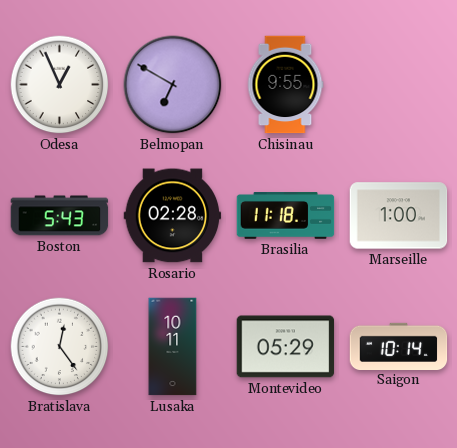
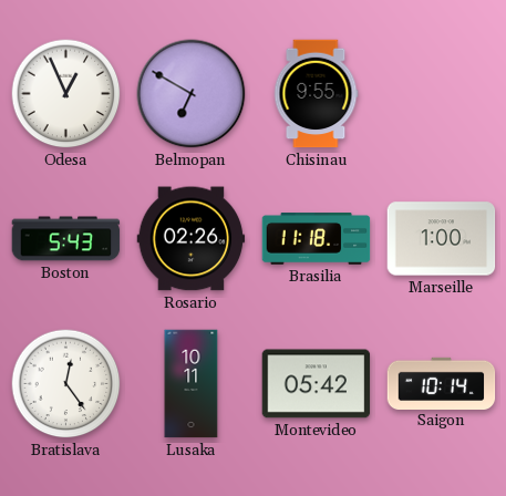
Rosario: 02:28 -> 02:26 (192, 239)
Montevideo: 05:29 -> 05:42 (317, 384)
